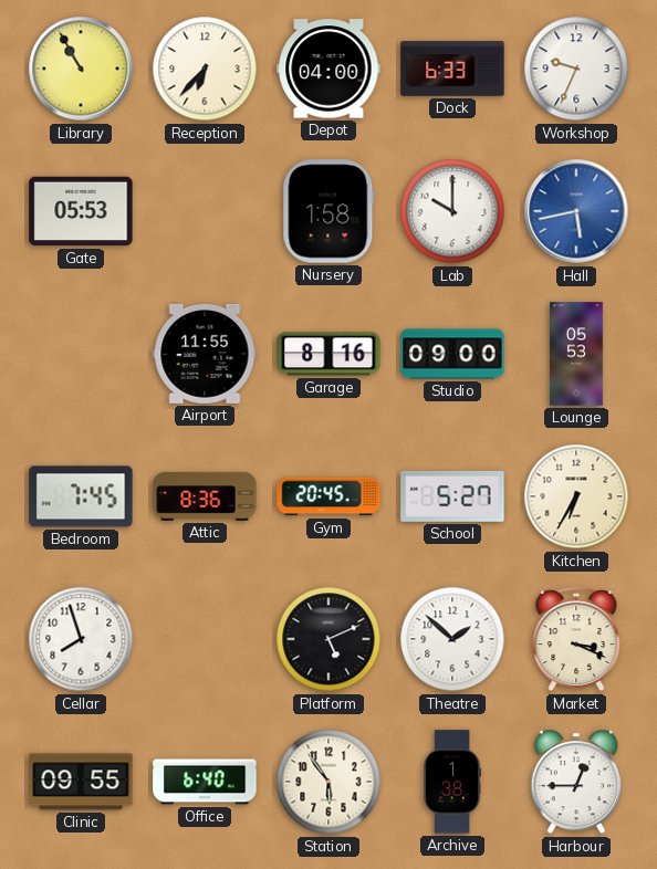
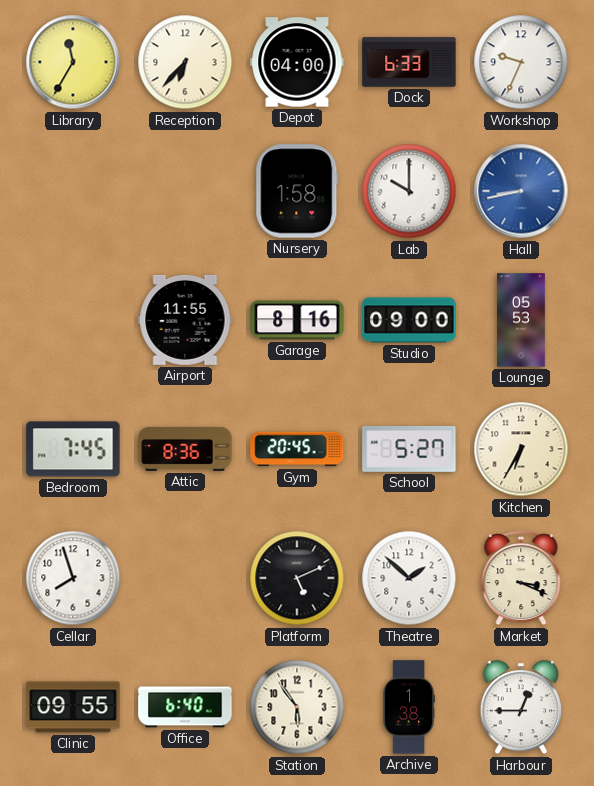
Library: 10:55 -> 11:35 (73, 62)
Gate: 05:53 -> none (81, 211)
Hall: 5:43 -> 8:43 (521, 191)
